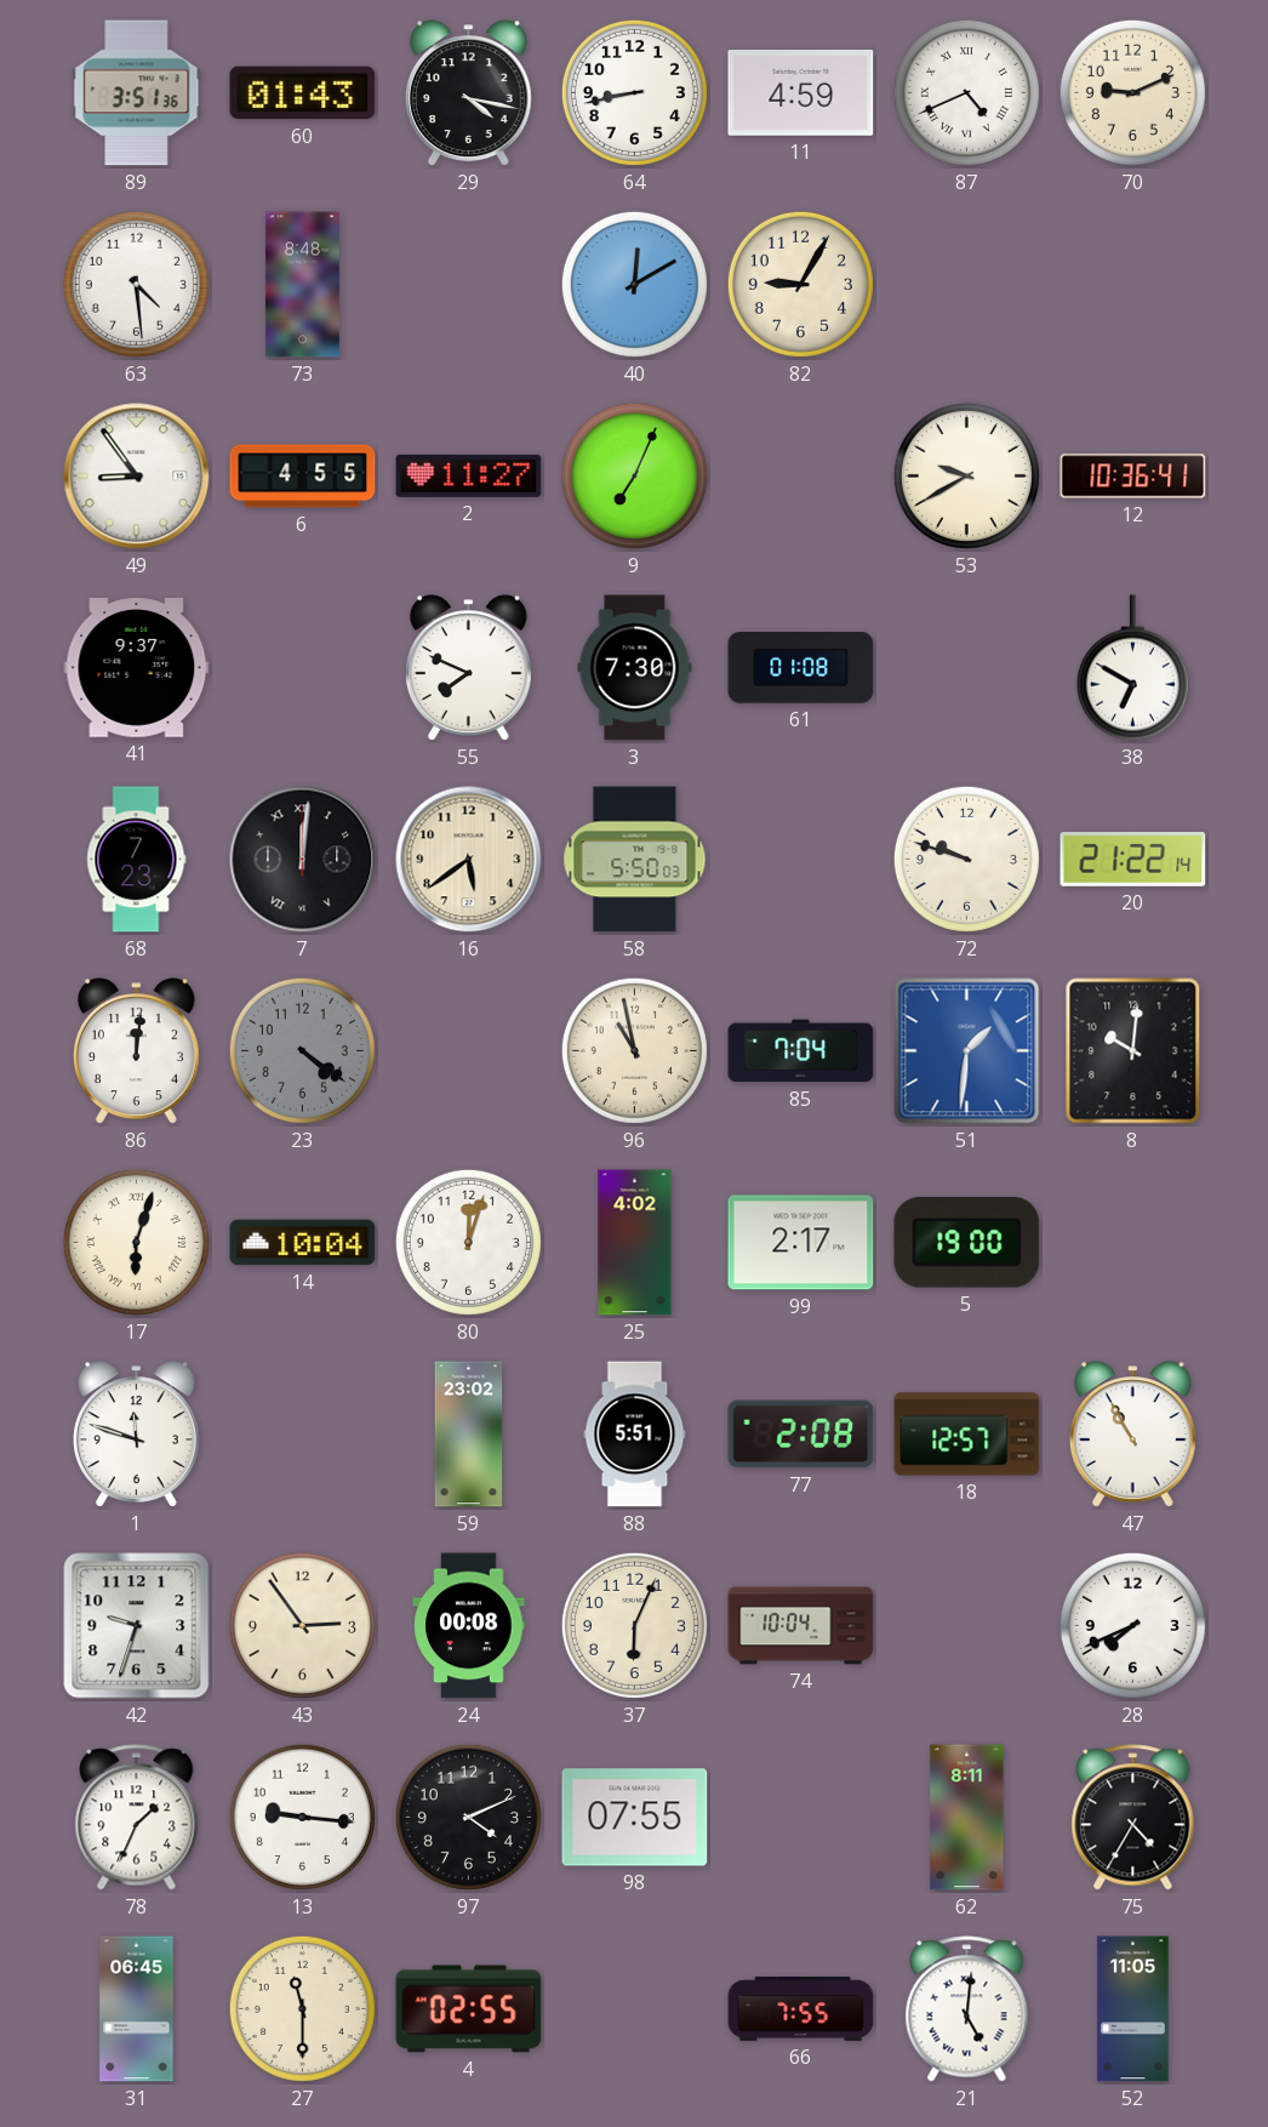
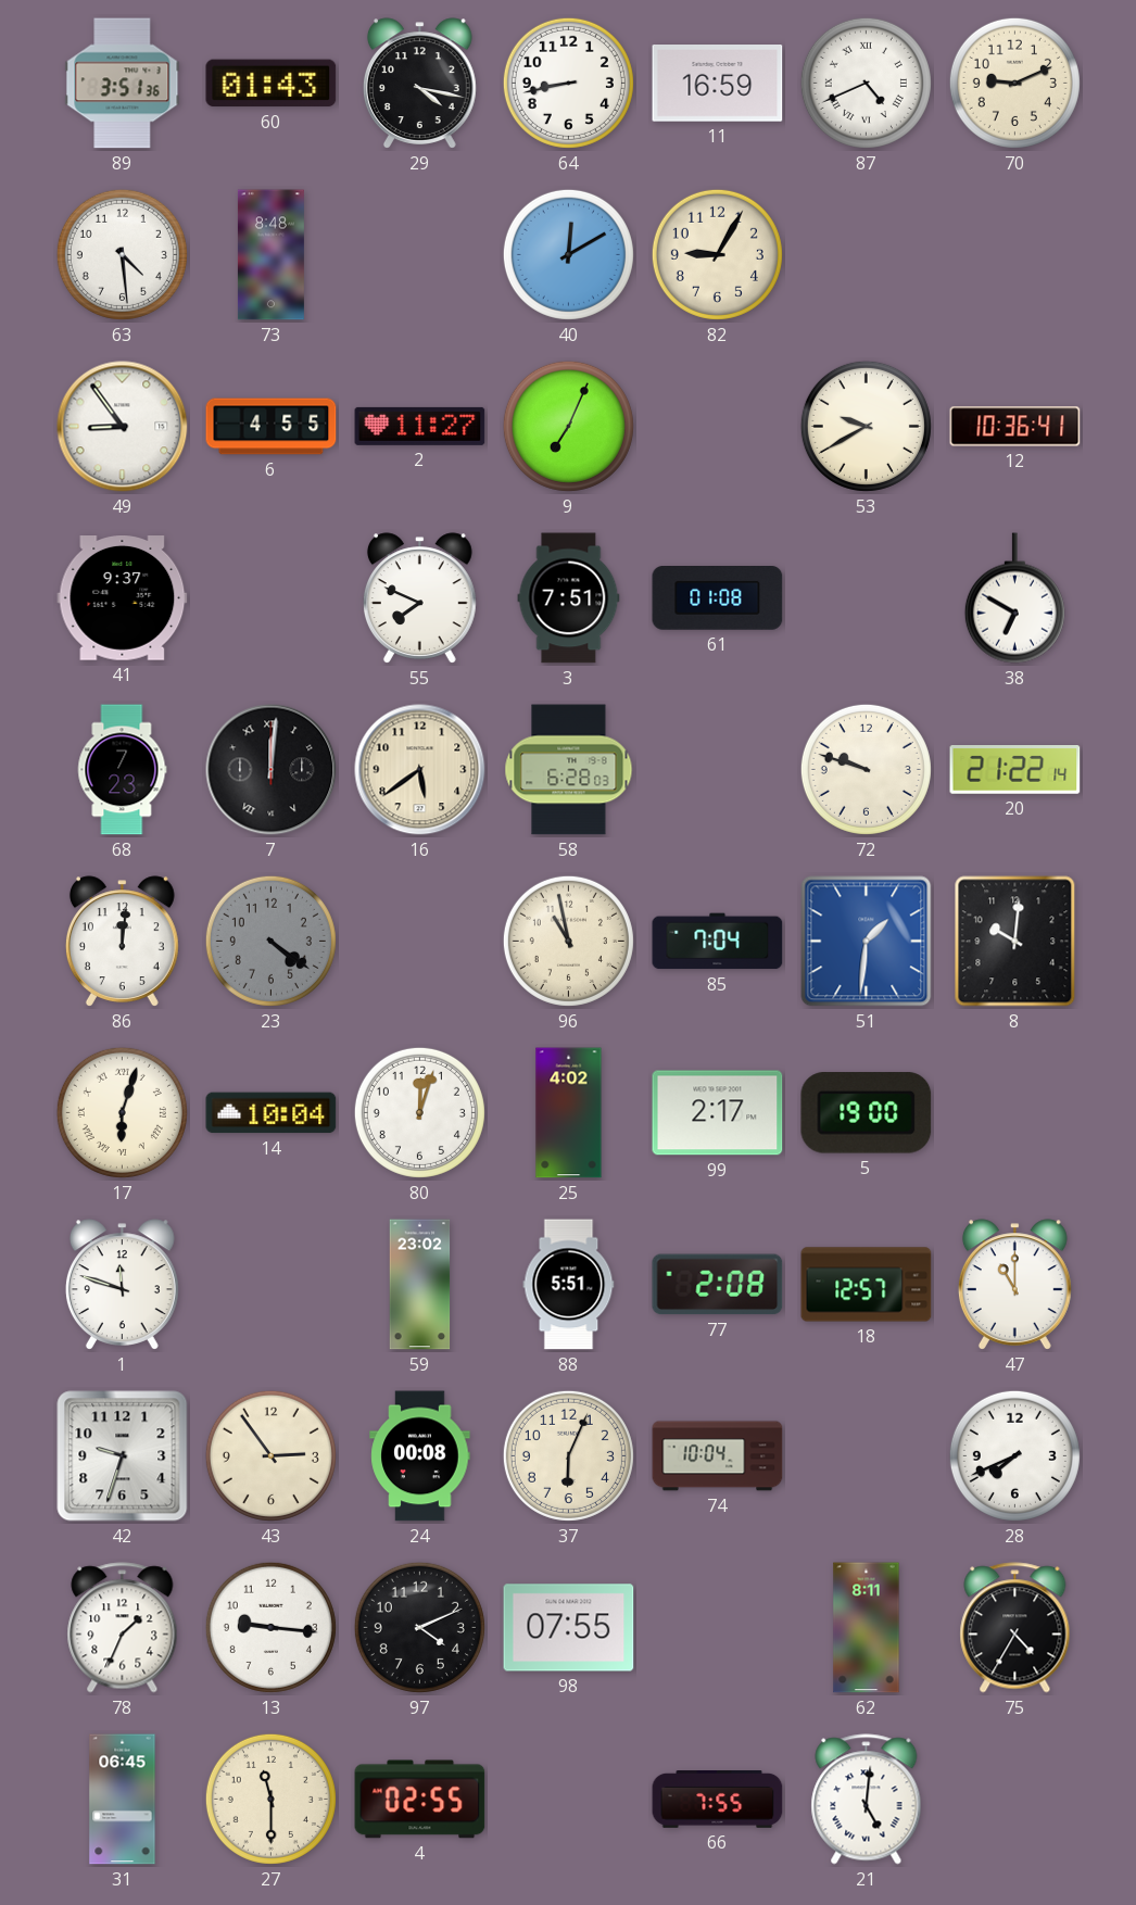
11: 4:59 -> 16:59 (718, 84)
3: 7:30 -> 7:51 (569, 598)
58: 5:50 -> 6:28 (569, 770)
47: 10:55 -> 11:00 (1014, 1285)
52: 11:05 -> none (1133, 2009)
